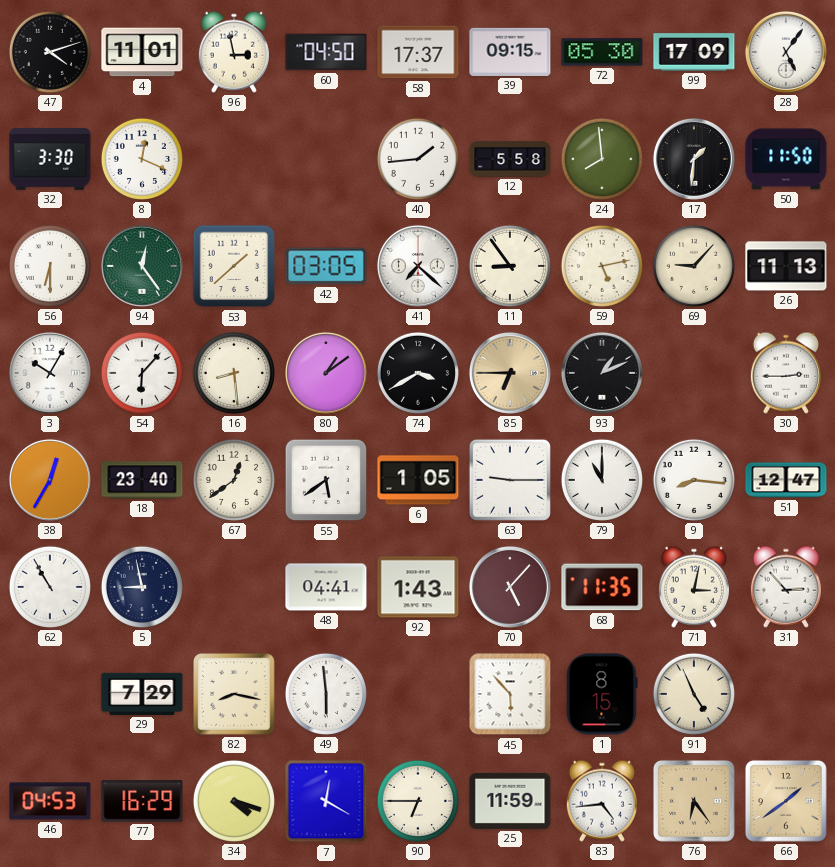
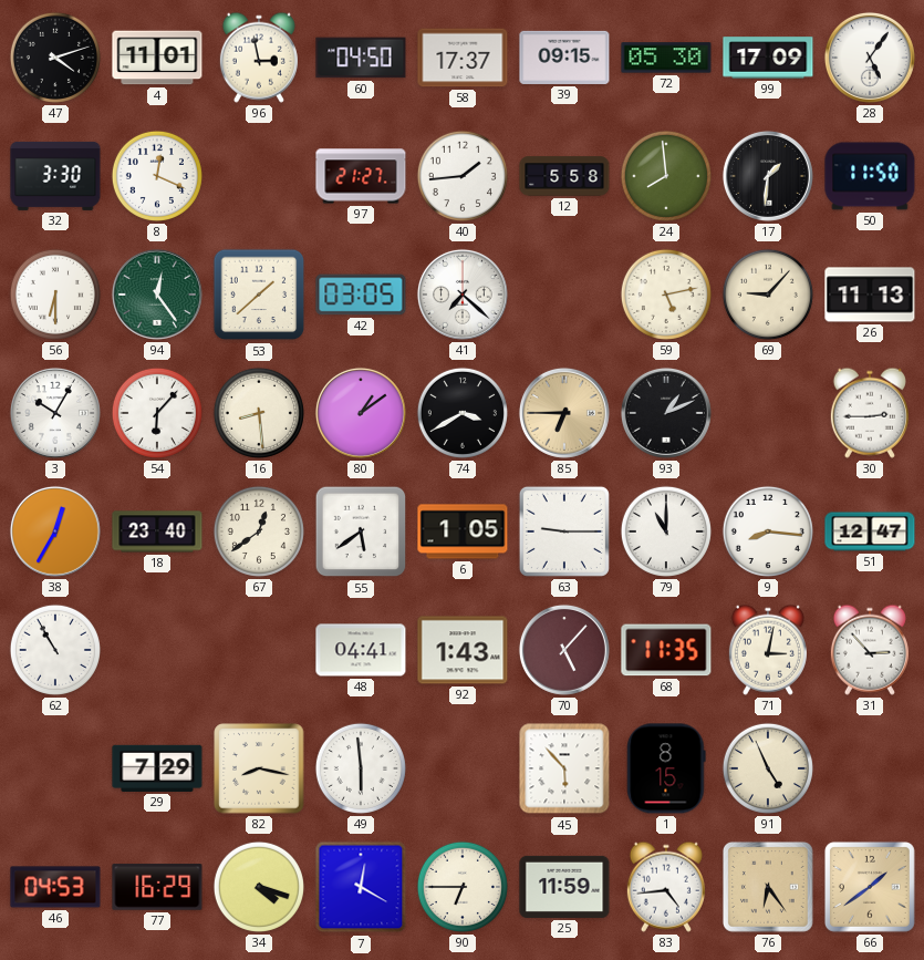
97: none -> 21:27 (361, 176)
11: 8:54 -> none (510, 266)
5: 8:58 -> none (142, 587)
